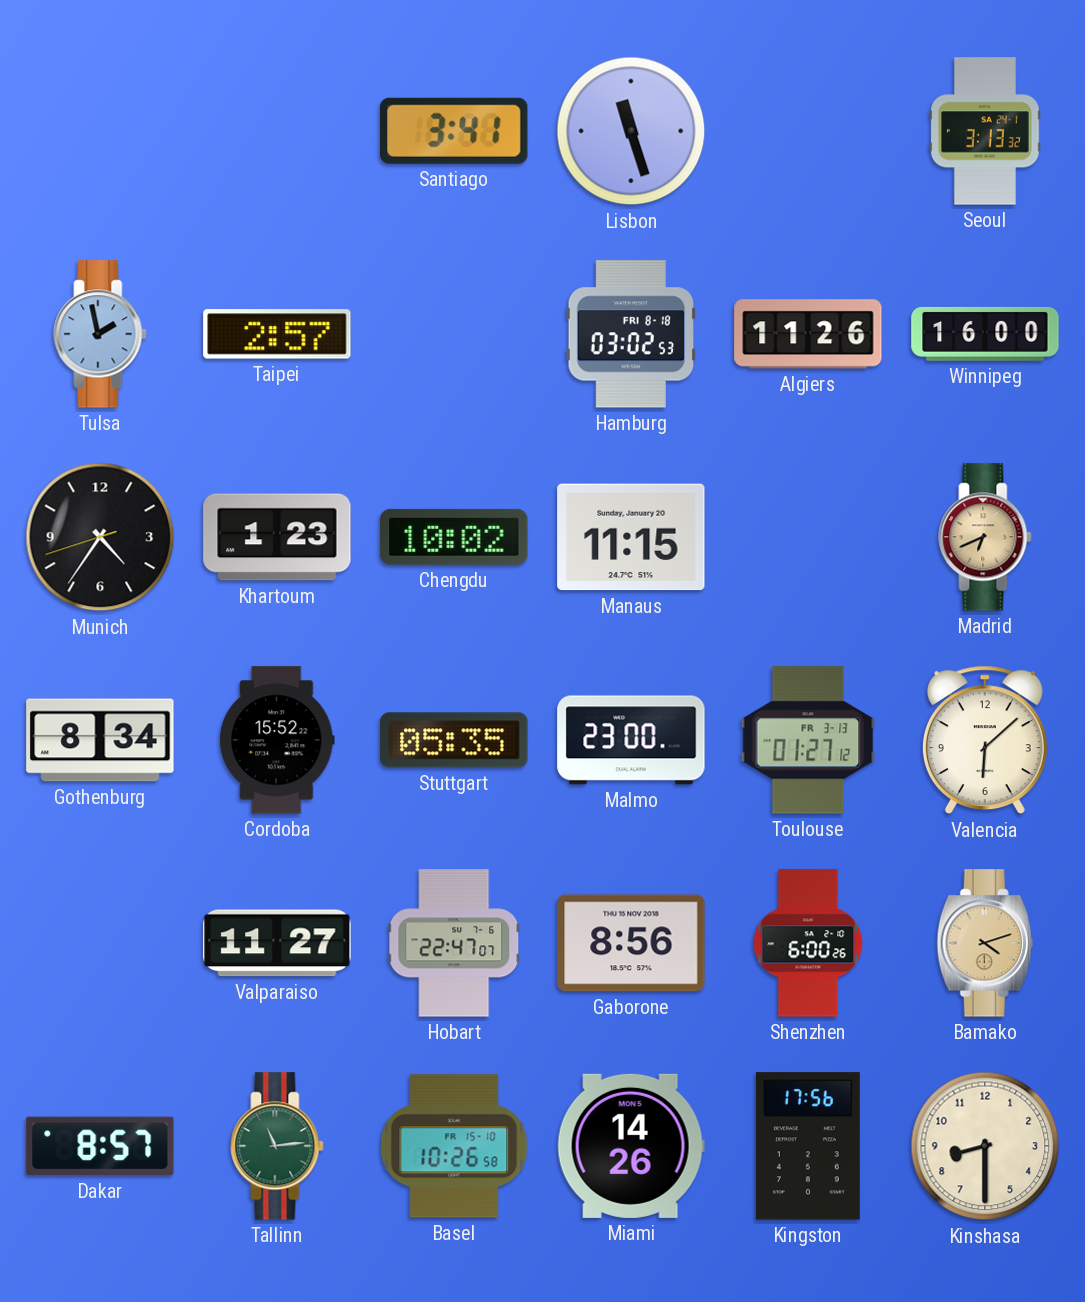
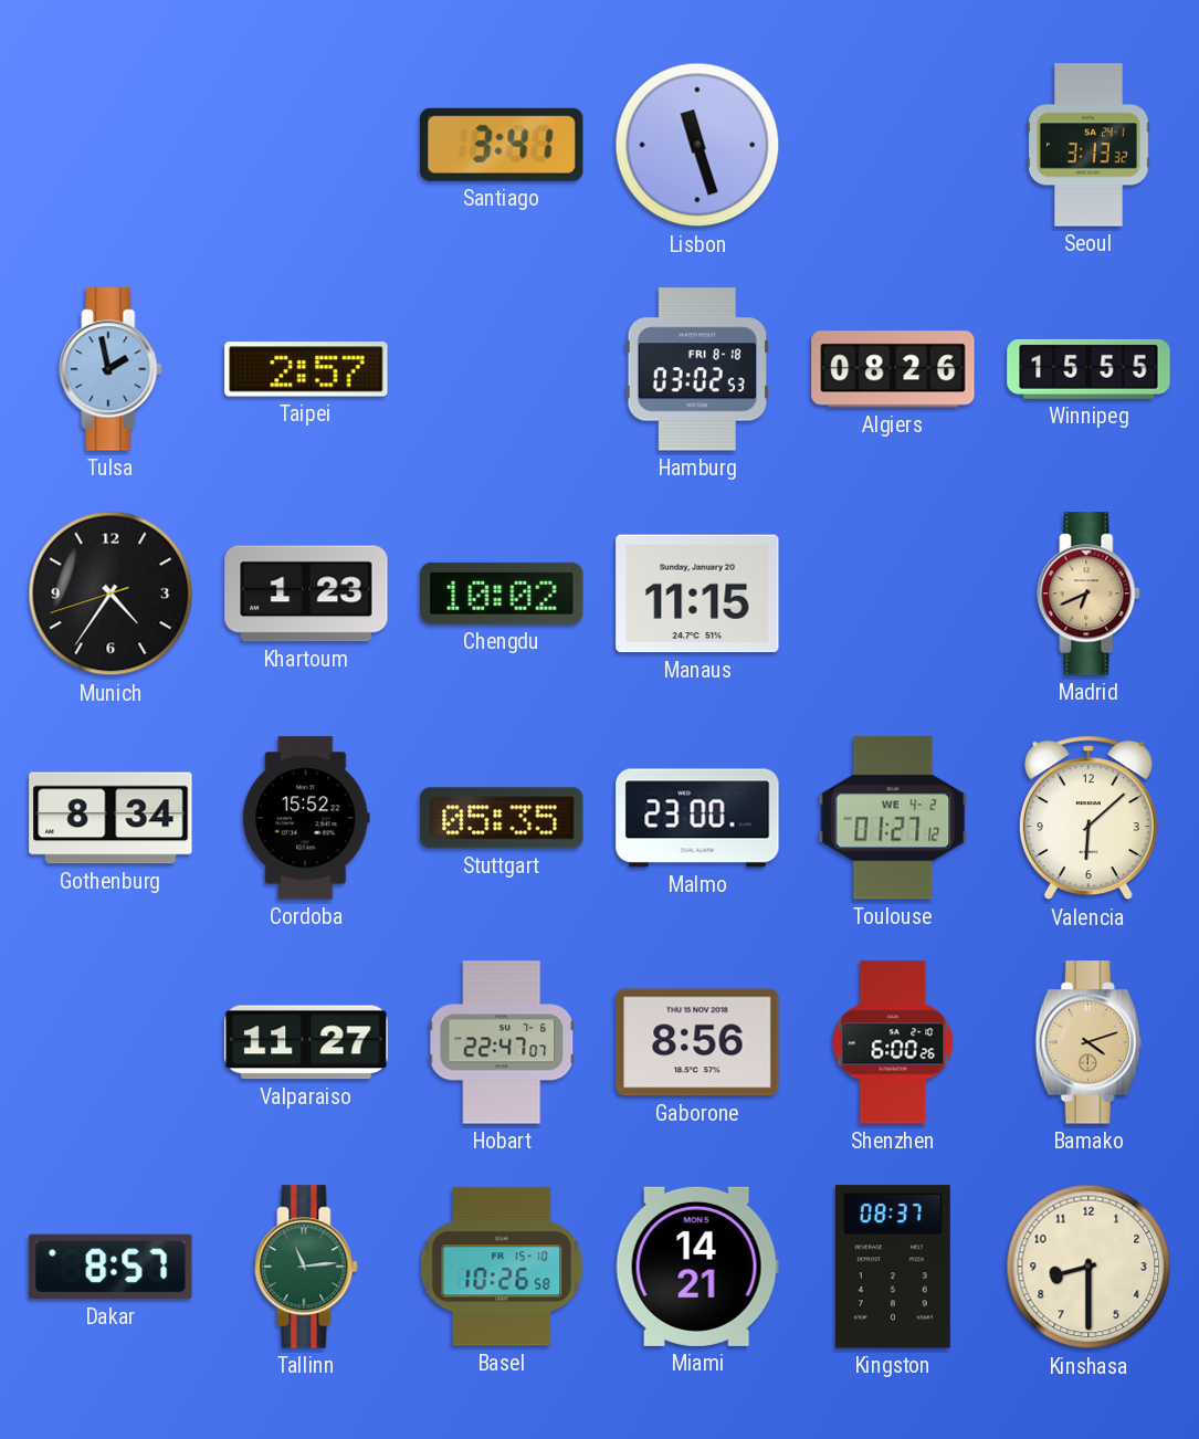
Algiers: 11:26 -> 08:26 (893, 369)
Winnipeg: 16:00 -> 15:55 (1088, 369)
Toulouse date: FR 3-13 -> WE 4-2 (893, 818)
Miami: 14:26 -> 14:21 (697, 1267)
Kingston: 17:56 -> 08:37 (893, 1267)
